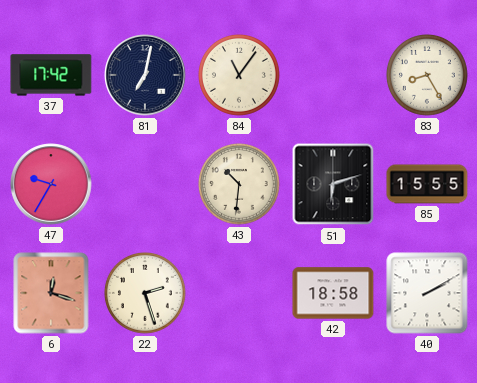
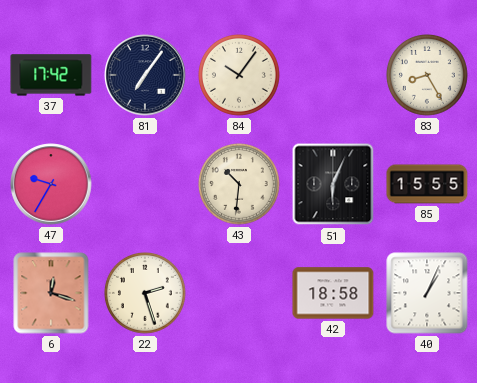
81: 7:02 -> 7:06 (145, 75)
84: 11:06 -> 10:06 (239, 75)
51: 6:12 -> 6:04 (333, 184)
40: 2:10 -> 1:04 (427, 293)
